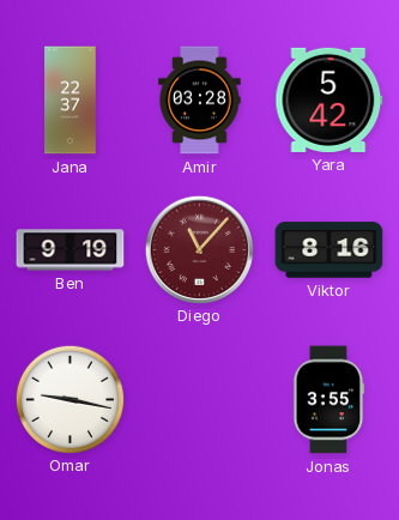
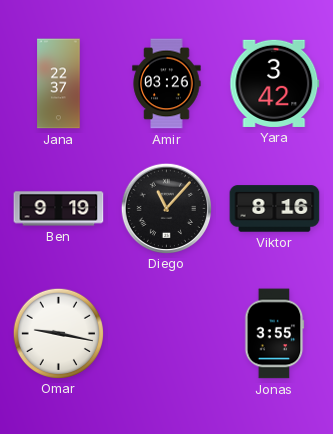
Amir: 03:28 -> 03:26 (167, 84)
Yara: 5:42 -> 3:42 (275, 83)
Diego dial: burgundy -> black (166, 208)
